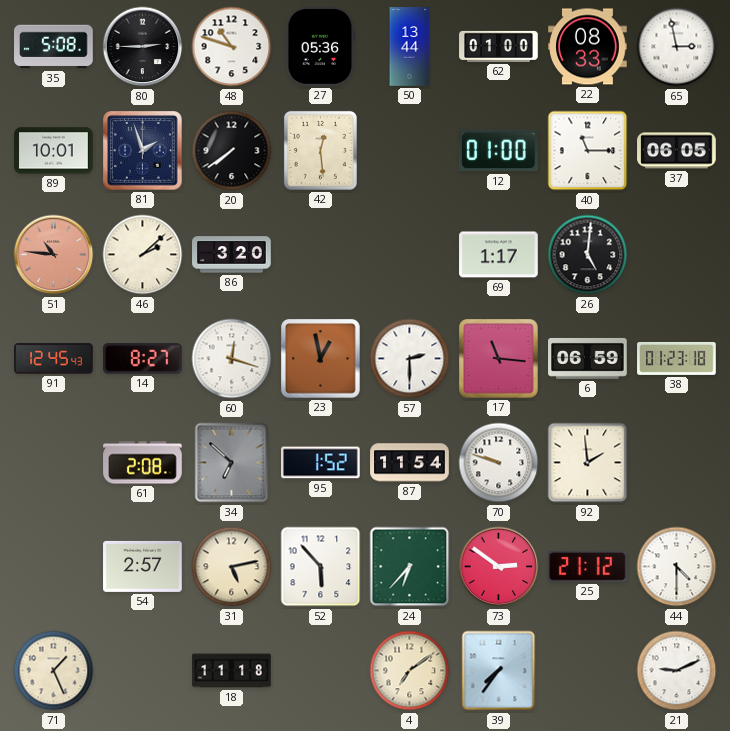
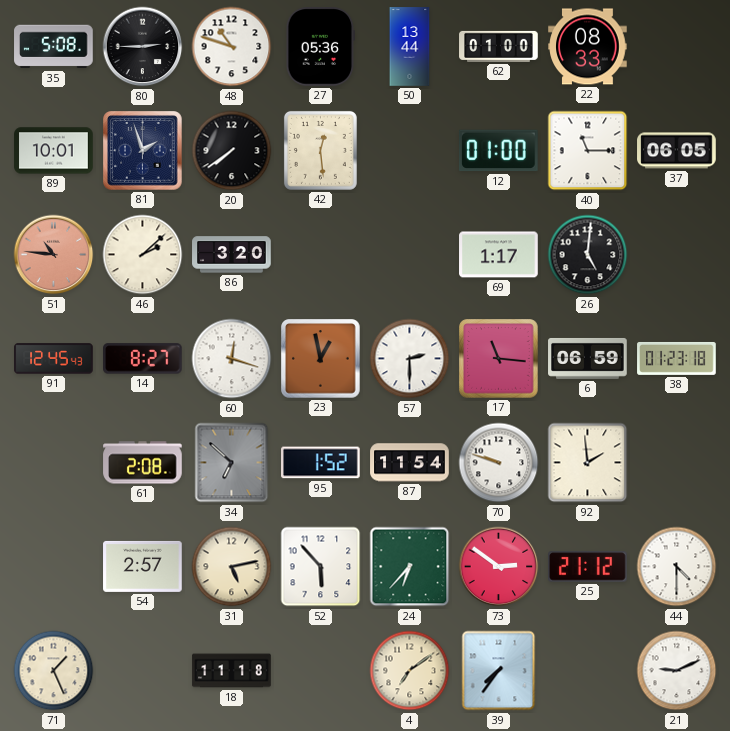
65: 2:58 -> none (677, 47)
